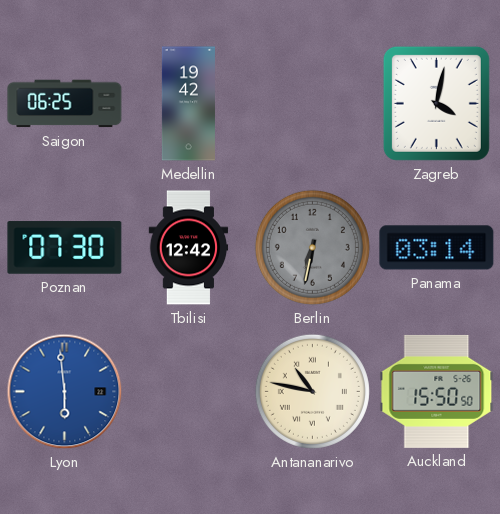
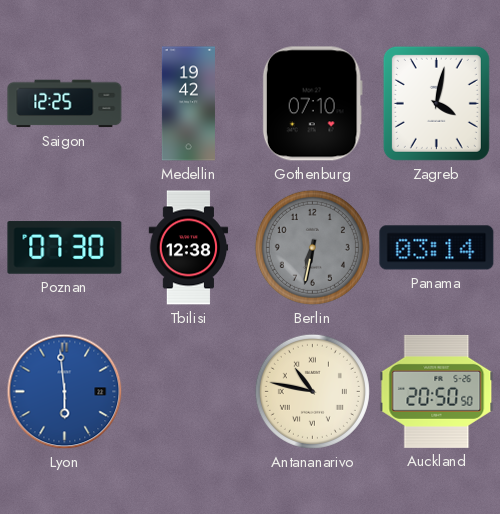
Saigon: 06:25 -> 12:25 (65, 104)
Gothenburg: none -> 07:10 (312, 104)
Tbilisi: 12:42 -> 12:38 (189, 248)
Auckland: 15:50 -> 20:50 (437, 391)
